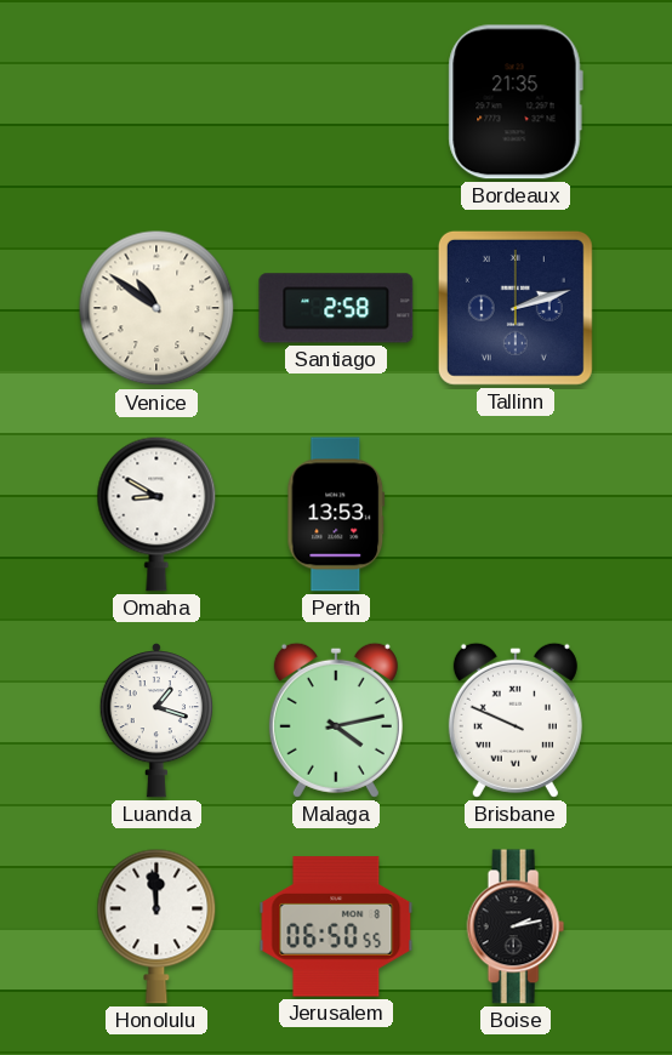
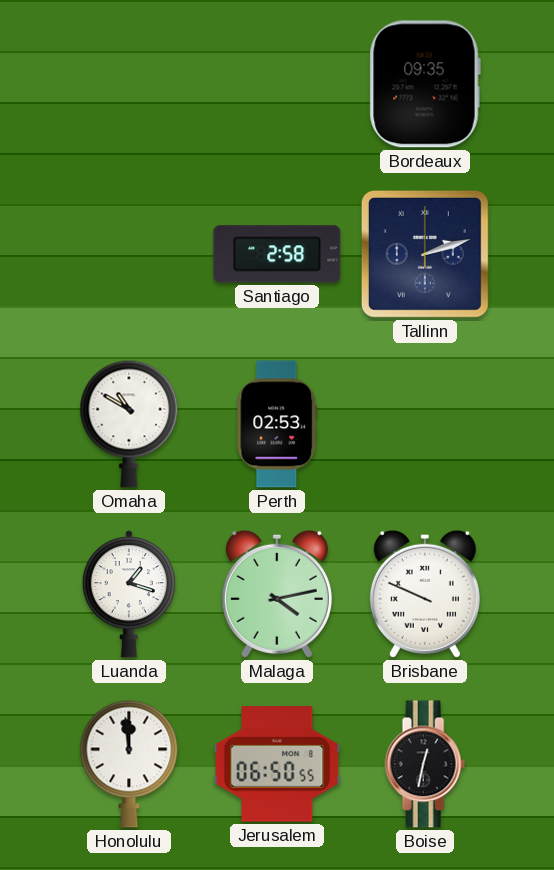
Bordeaux: 21:35 -> 09:35 (425, 84)
Venice: 10:51 -> none (156, 308)
Omaha: 8:50 -> 10:50 (129, 424)
Perth: 13:53 -> 02:53 (277, 424)
Boise: 2:13 -> 12:32 (425, 764)
